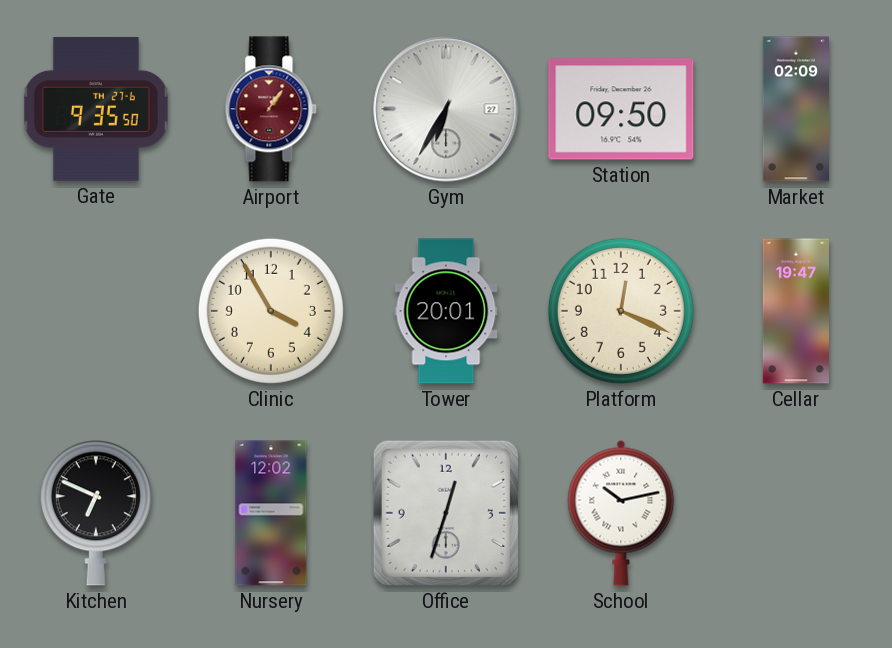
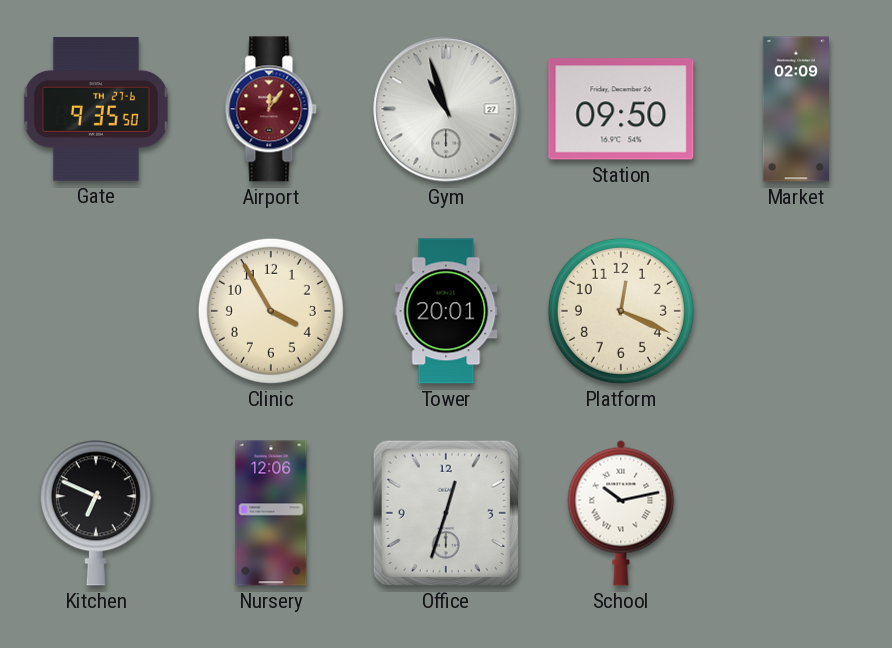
Airport: 1:06 -> 12:06 (271, 109)
Gym: 6:35 -> 10:57 (446, 109)
Cellar: 19:47 -> none (796, 311)
Nursery: 12:02 -> 12:06 (271, 513)
